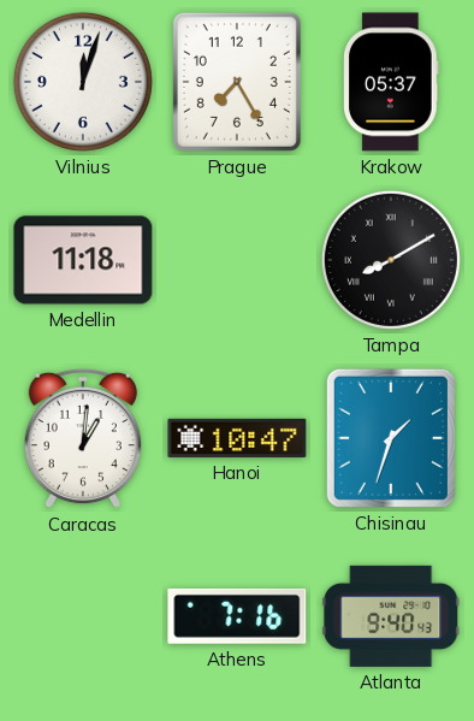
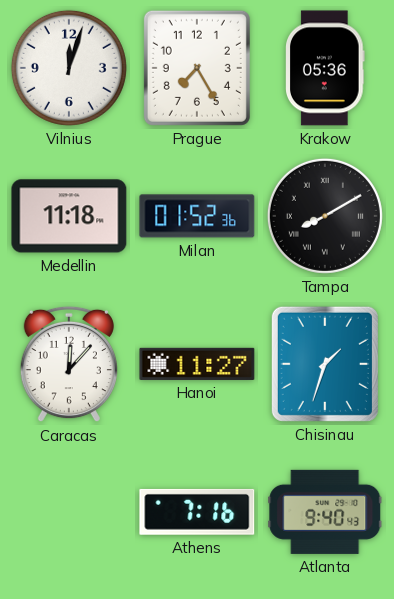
Krakow: 05:37 -> 05:36 (326, 68)
Milan: none -> 01:52 (197, 216)
Caracas: 1:01 -> 12:07 (69, 364)
Hanoi: 10:47 -> 11:27 (197, 364)
